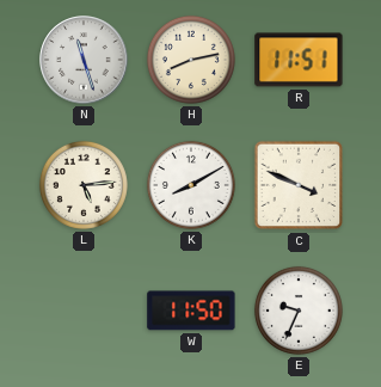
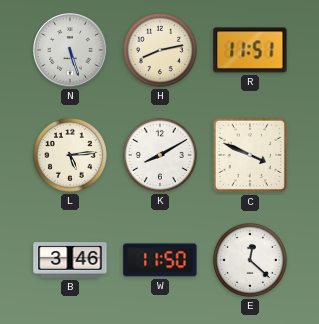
N: 11:27 -> 5:27 (70, 50)
B: none -> 3:46 (70, 260)
E: 9:34 -> 12:22 (250, 260)
